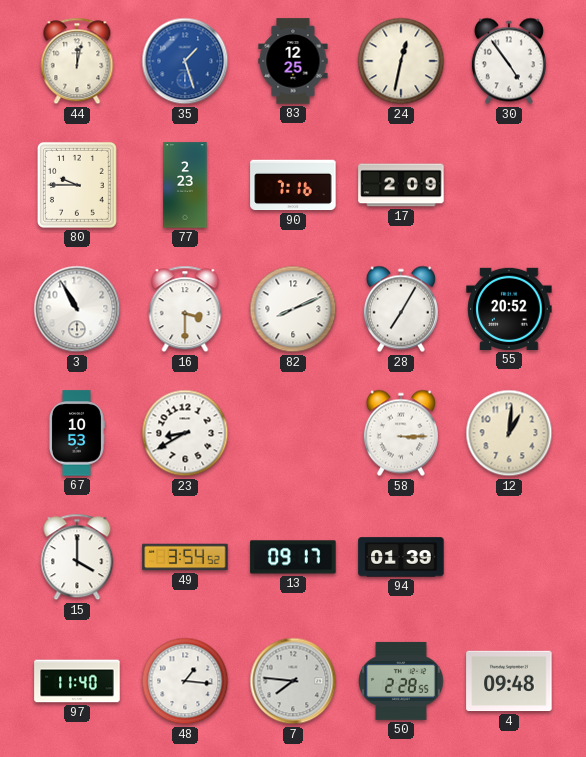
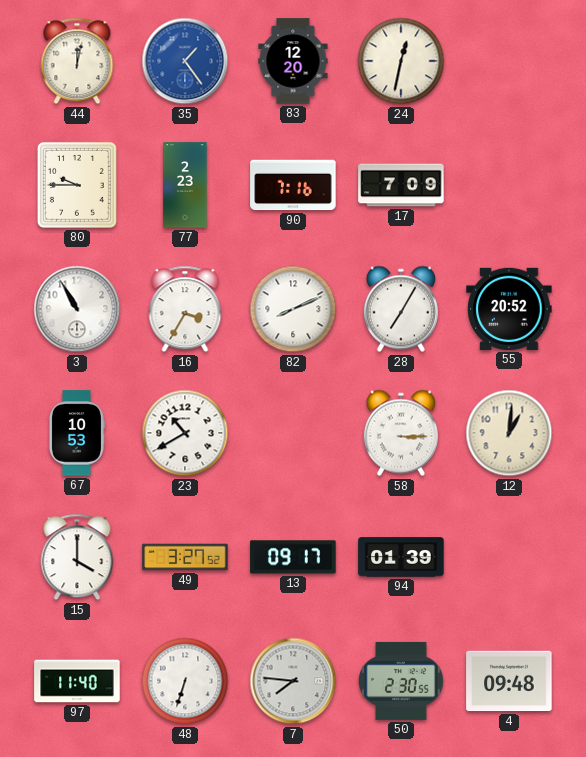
35: 1:27 -> 1:24 (185, 61)
83: 12:25 -> 12:20 (293, 61)
30: 4:54 -> none (509, 61)
17: 2:09 -> 7:09 (401, 185)
16: 3:30 -> 3:35 (185, 309)
23: 8:40 -> 10:40 (185, 433)
49: 3:54 -> 3:27 (185, 557)
48: 1:16 -> 6:33 (185, 681)
50: 2:28 -> 2:30 (402, 681)
